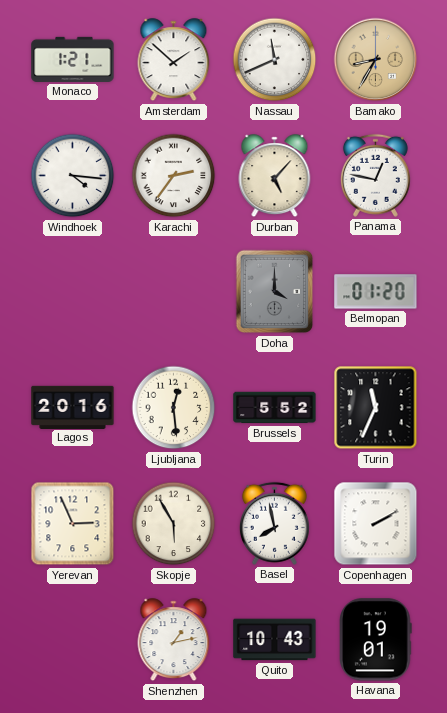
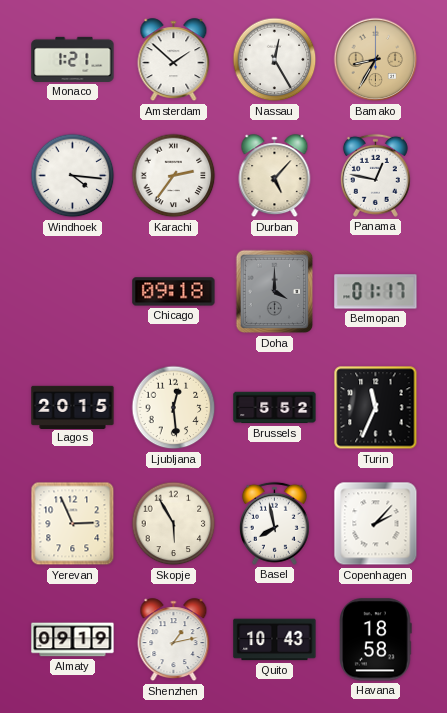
Nassau: 11:41 -> 12:25 (275, 60)
Chicago: none -> 09:18 (174, 292)
Belmopan: 01:20 -> 01:17 (376, 292)
Lagos: 20:16 -> 20:15 (73, 407)
Copenhagen: 2:10 -> 2:07 (376, 524)
Almaty: none -> 09:19 (73, 640)
Havana: 19:01 -> 18:58 (376, 640)
